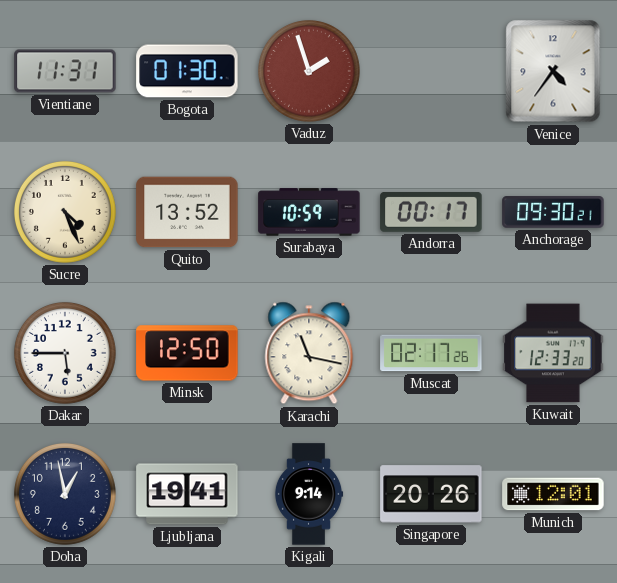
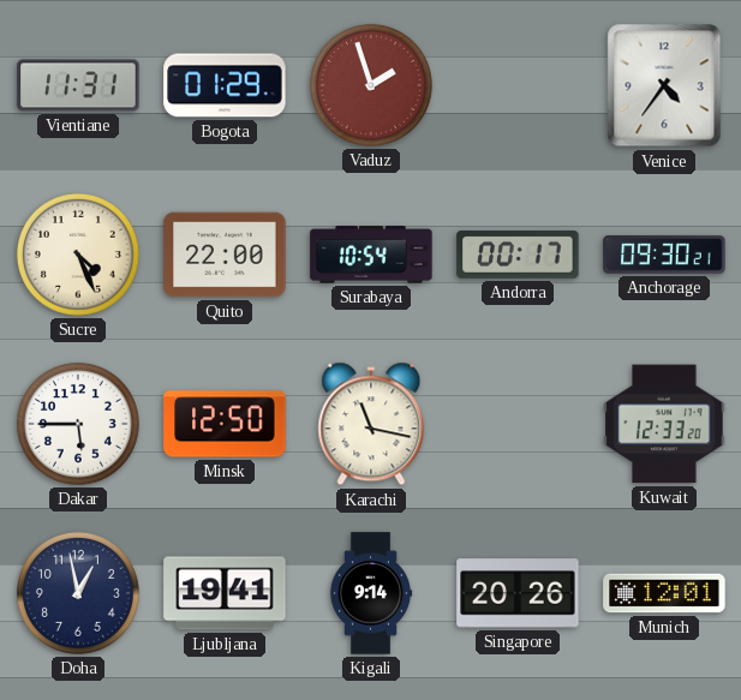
Bogota: 01:30 -> 01:29 (225, 85)
Quito: 13:52 -> 22:00 (225, 255)
Surabaya: 10:59 -> 10:54 (371, 255)
Muscat: 02:17 -> none (431, 353)
